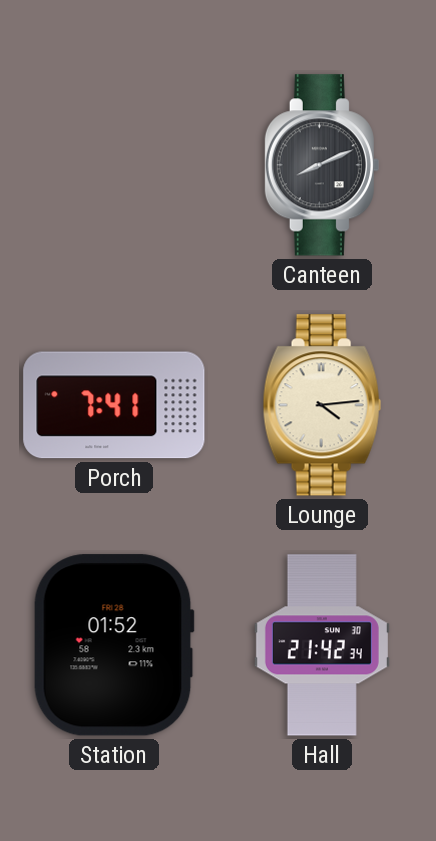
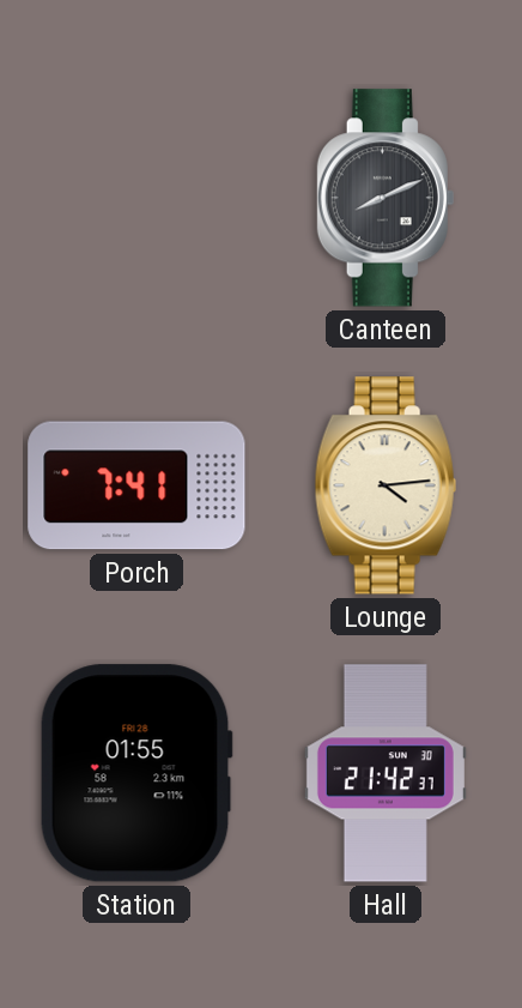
Station: 01:52 -> 01:55 (136, 773)
Hall: 21:42:34 -> 21:42:37 (386, 773)
